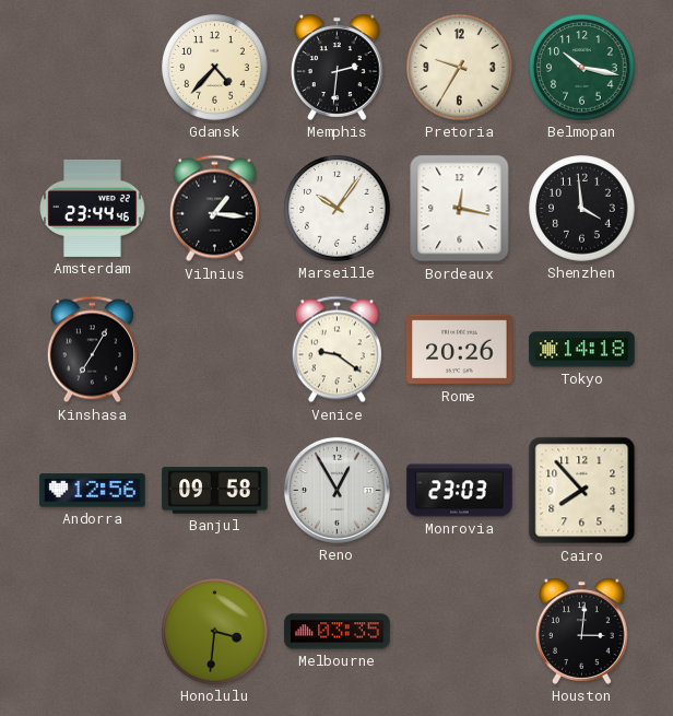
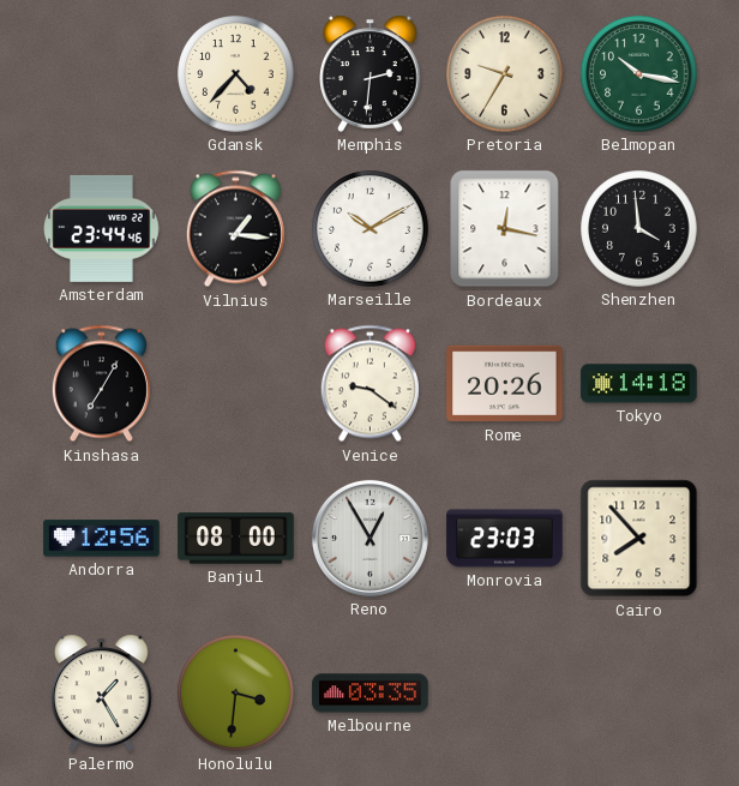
Marseille: 10:06 -> 10:10 (371, 229)
Banjul: 09:58 -> 08:00 (236, 539)
Palermo: none -> 1:25 (102, 692)
Houston: 3:01 -> none (582, 631)
